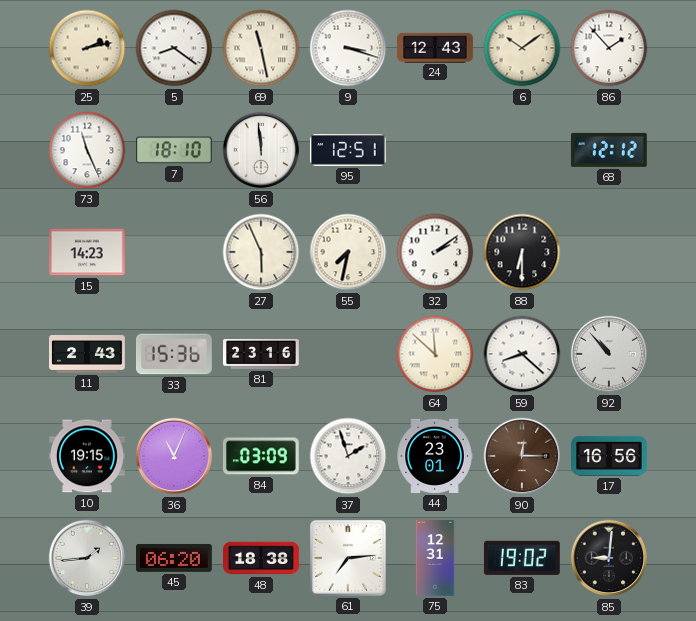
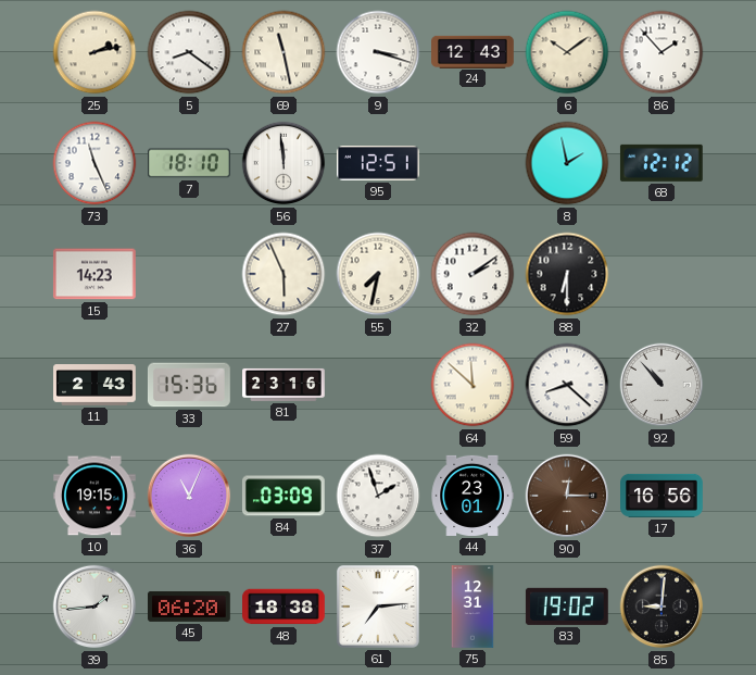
8: none -> 1:58 (567, 163)
